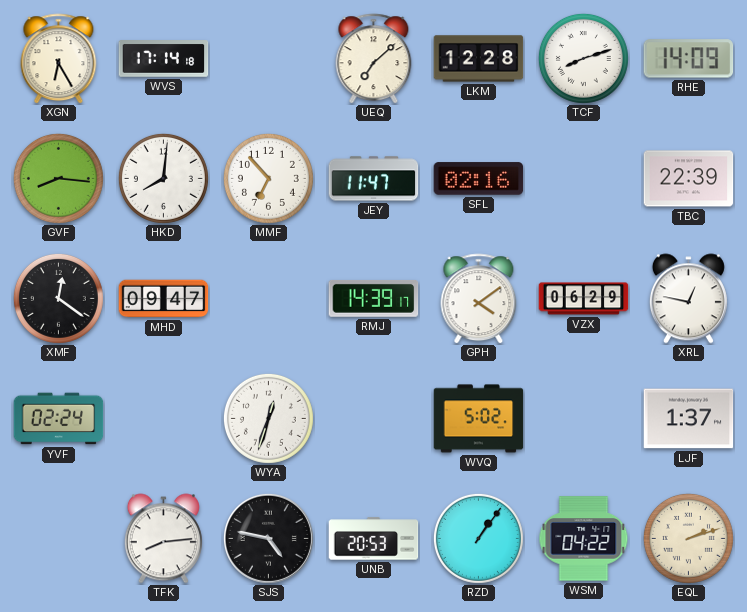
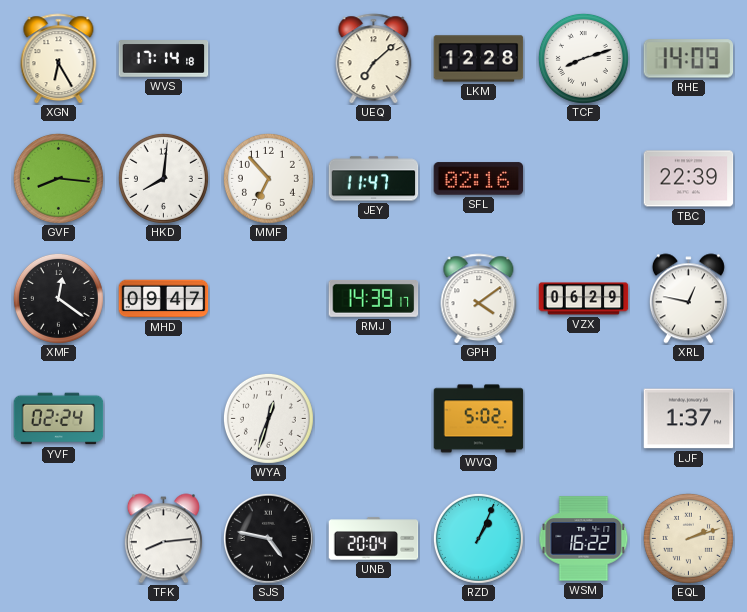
UNB: 20:53 -> 20:04 (374, 539)
RZD: 1:06 -> 1:04 (478, 538)
WSM: 04:22 -> 16:22 (584, 539)
